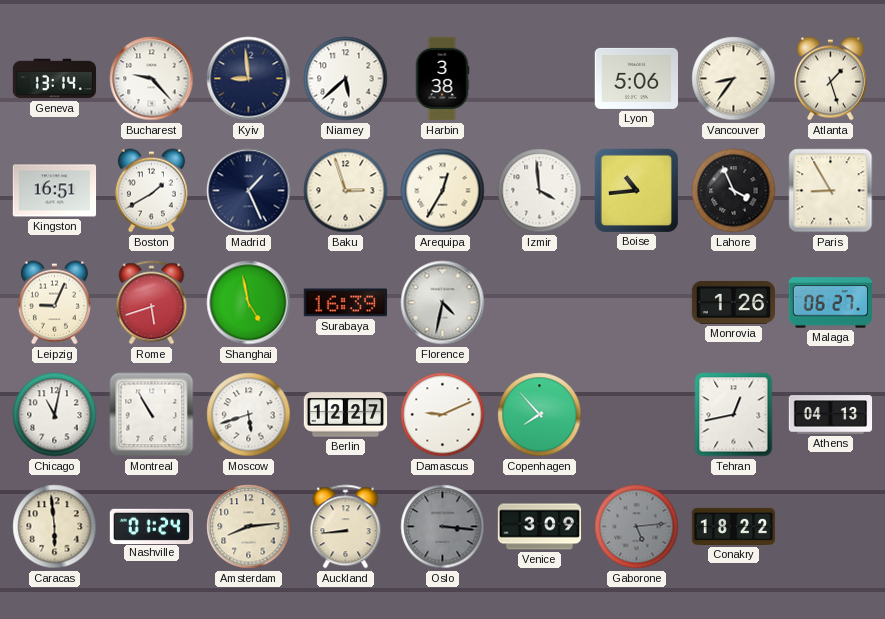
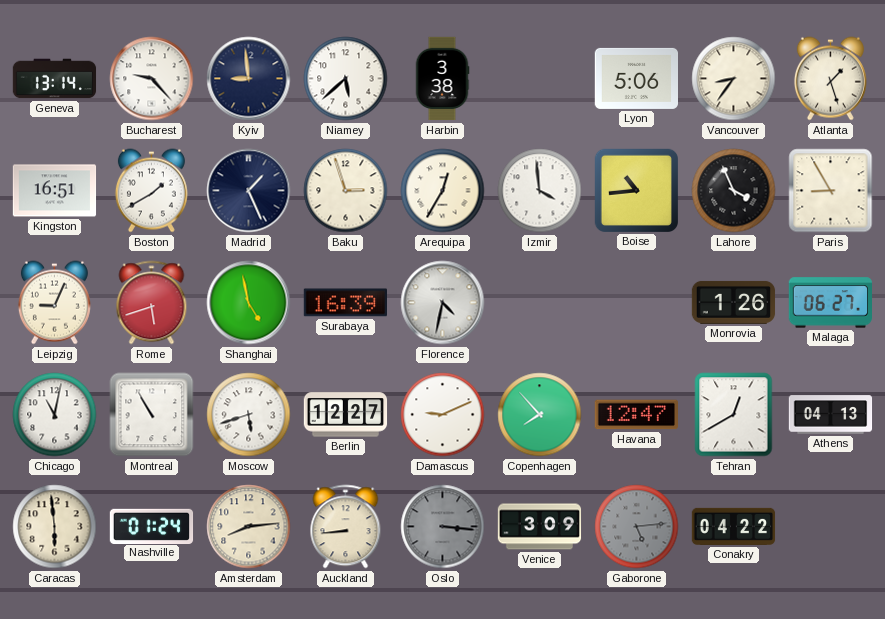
Havana: none -> 12:47 (636, 415)
Tehran: 12:43 -> 12:40 (734, 415)
Conakry: 18:22 -> 04:22 (734, 526)
